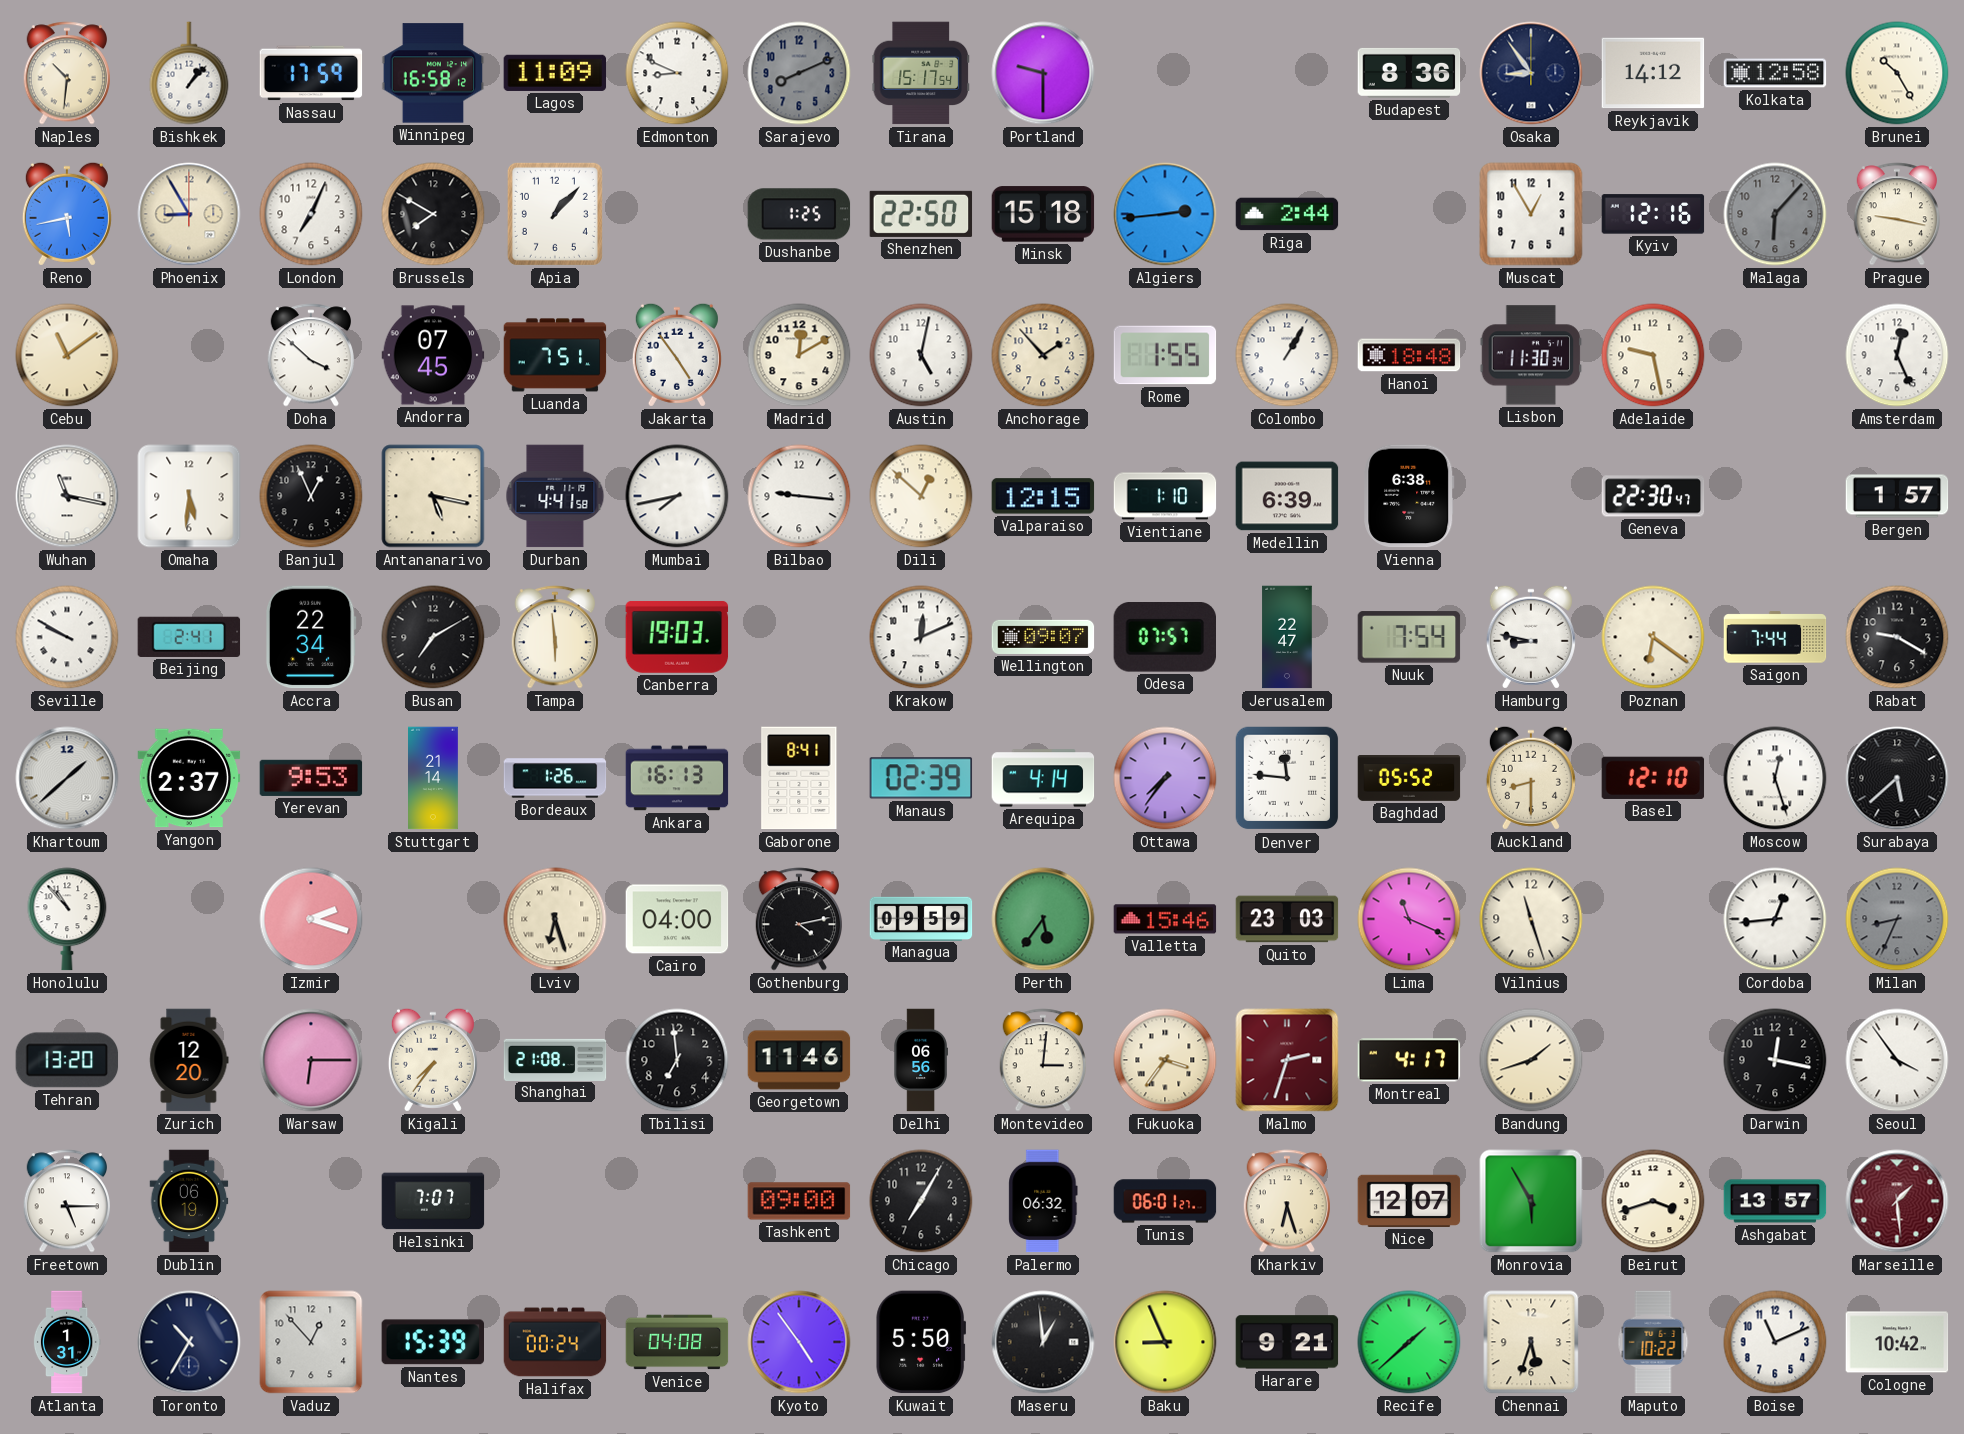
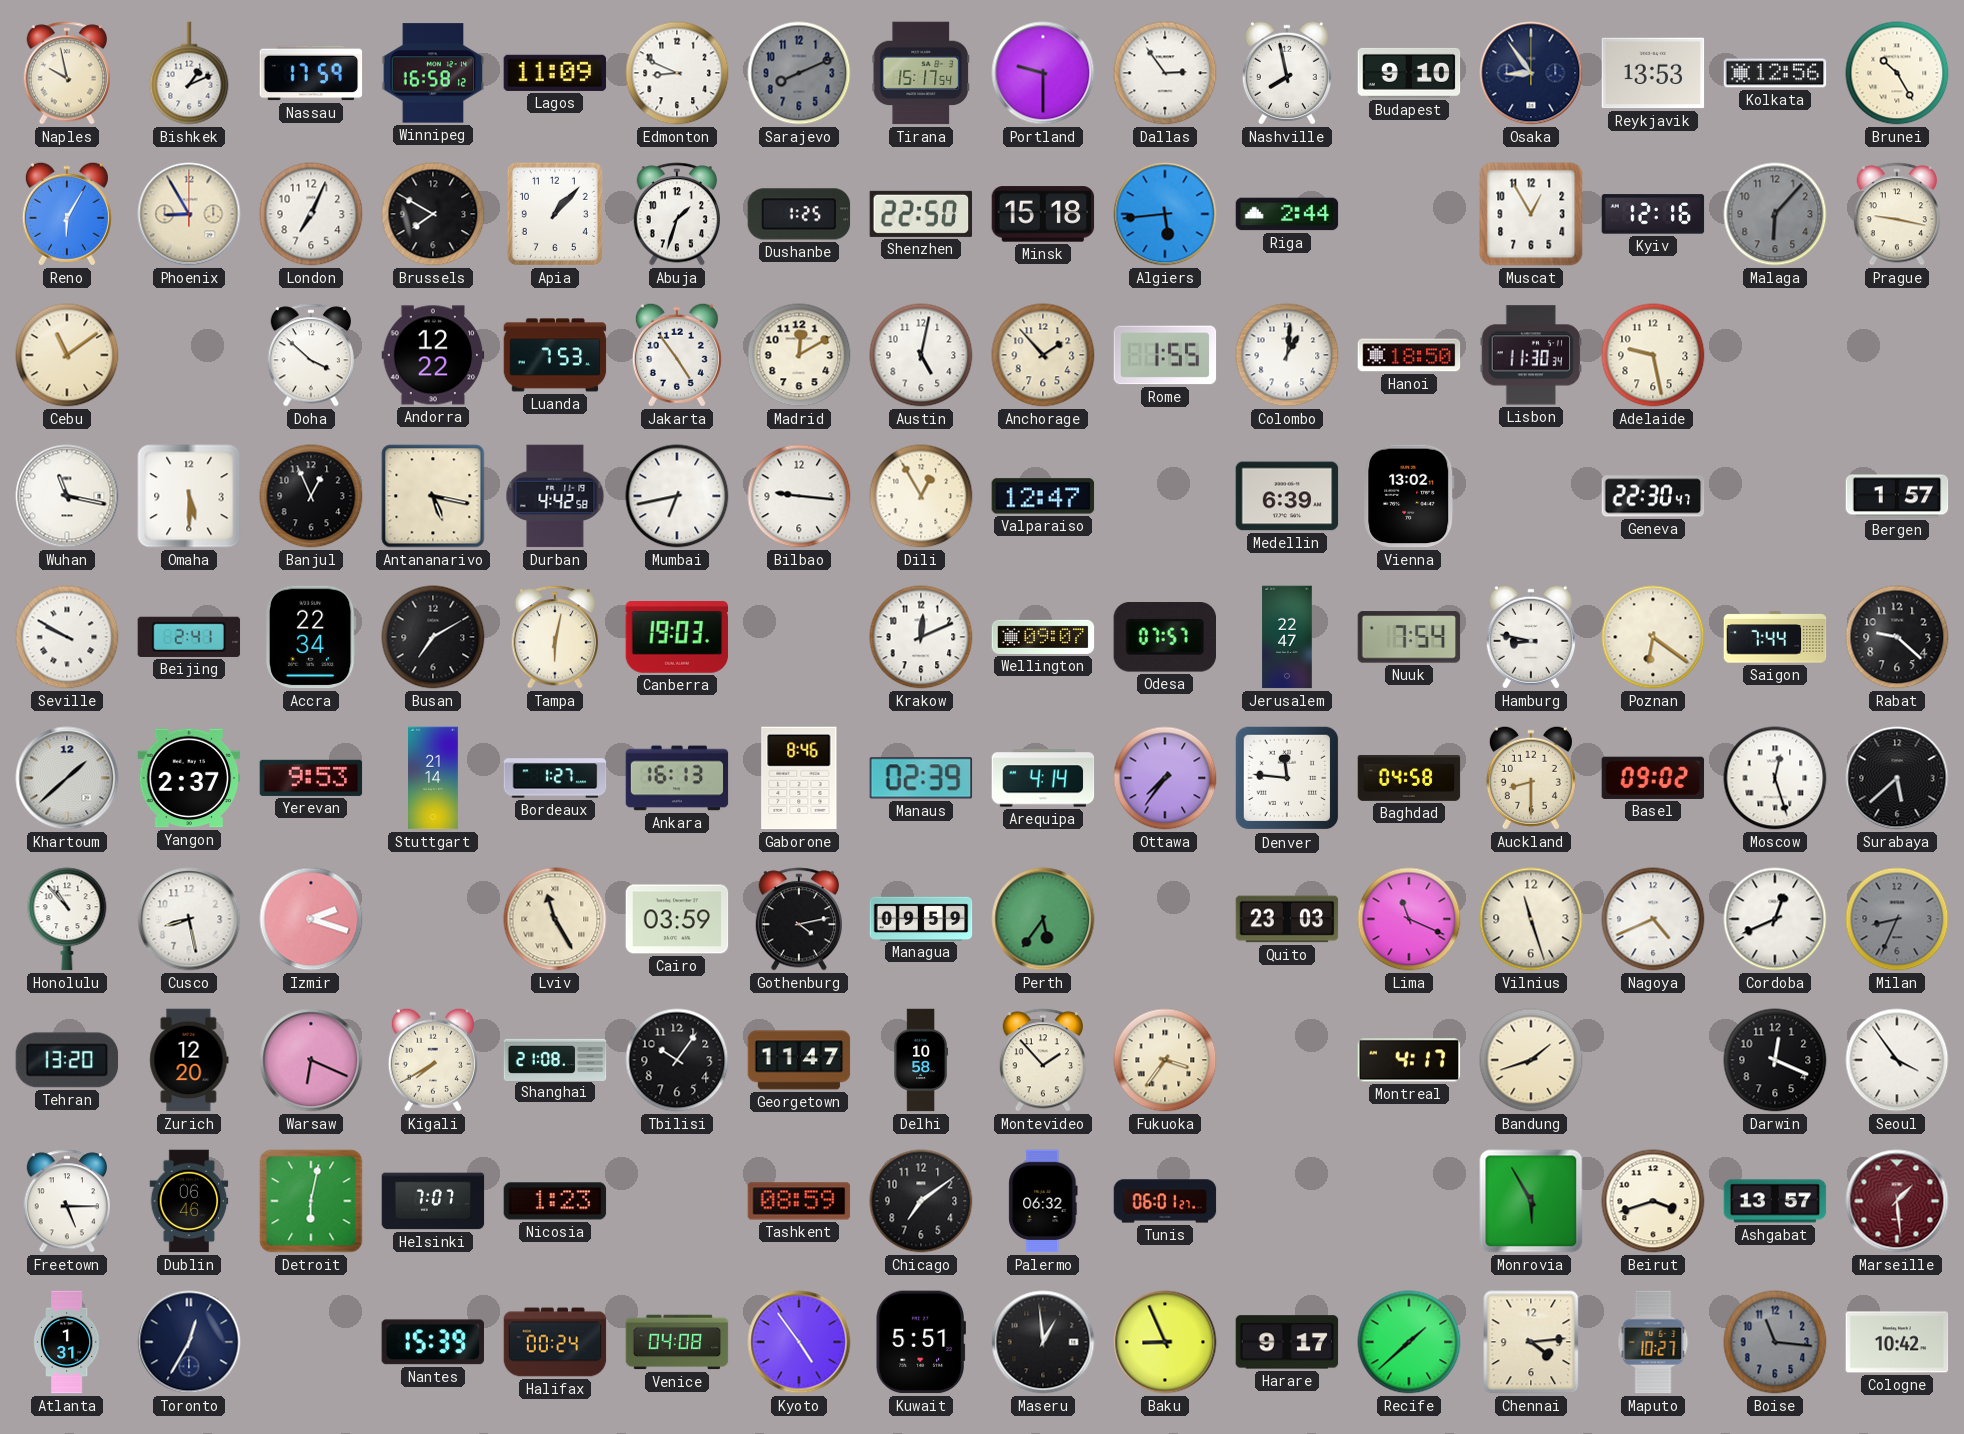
Naples: 10:31 -> 9:58 (66, 73)
Bishkek: 1:07 -> 1:11 (189, 73)
Dallas: none -> 2:54 (1165, 73)
Nashville: none -> 7:58 (1287, 73)
Budapest: 8:36 -> 9:10 (1409, 73)
Reykjavik: 14:12 -> 13:53 (1653, 73)
Kolkata: 12:58 -> 12:56 (1775, 73)
Reno: 5:43 -> 6:05 (67, 214)
Abuja: none -> 1:33 (676, 214)
Algiers: 2:44 -> 5:44 (1165, 214)
Andorra: 07:45 -> 12:22 (433, 355)
Luanda: 7:51 -> 7:53 (555, 355)
Colombo: 1:05 -> 1:01 (1287, 355)
Hanoi: 18:48 -> 18:50 (1409, 355)
Amsterdam: 12:26 -> none (1897, 355)
Omaha: 5:31 -> 5:30 (189, 496)
Durban: 4:41 -> 4:42 (555, 496)
Mumbai: 7:43 -> 6:43 (677, 496)
Dili: 12:52 -> 12:55 (921, 496)
Valparaiso: 12:15 -> 12:47 (1043, 496)
Vientiane: 1:10 -> none (1165, 496)
Vienna: 6:38 -> 13:02 (1409, 496)
Tampa: 5:59 -> 6:02 (554, 637)
Rabat: 9:20 -> 9:22 (1897, 637)
Bordeaux: 1:26 -> 1:27 (555, 778)
Gaborone: 8:41 -> 8:46 (799, 778)
Baghdad: 05:52 -> 04:58 (1409, 779)
Basel: 12:10 -> 09:02 (1653, 778)
Cusco: none -> 8:28 (189, 919)
Lviv: 6:27 -> 11:25 (555, 919)
Cairo: 04:00 -> 03:59 (677, 919)
Valletta: 15:46 -> none (1165, 919)
Nagoya: none -> 4:41 (1653, 919)
Cordoba: 12:44 -> 12:41 (1775, 919)
Warsaw: 6:15 -> 6:19 (311, 1060)
Kigali: 7:36 -> 7:40 (433, 1060)
Tbilisi: 6:59 -> 10:06 (677, 1060)
Georgetown: 11:46 -> 11:47 (799, 1060)
Delhi: 06:56 -> 10:58 (921, 1060)
Montevideo: 3:01 -> 1:53 (1042, 1060)
Malmo: 2:33 -> none (1287, 1060)
Darwin: 12:17 -> 12:19 (1775, 1060)
Dublin: 06:19 -> 06:46 (189, 1201)
Detroit: none -> 6:02 (311, 1201)
Nicosia: none -> 1:23 (555, 1201)
Tashkent: 09:00 -> 08:59 (799, 1201)
Chicago: 7:05 -> 7:09 (921, 1201)
Kharkiv: 6:27 -> none (1286, 1201)
Nice: 12:07 -> none (1409, 1201)
Toronto: 10:35 -> 12:35 (189, 1342)
Vaduz: 12:53 -> none (311, 1342)
Kuwait: 5:50 -> 5:51 (920, 1342)
Harare: 9:21 -> 9:17 (1287, 1342)
Chennai: 5:33 -> 4:14 (1531, 1342)
Maputo: 10:22 -> 10:27 (1653, 1342)
Boise: 11:11 -> 11:16 (1775, 1342)
Boise dial: white -> grey (1775, 1342)
